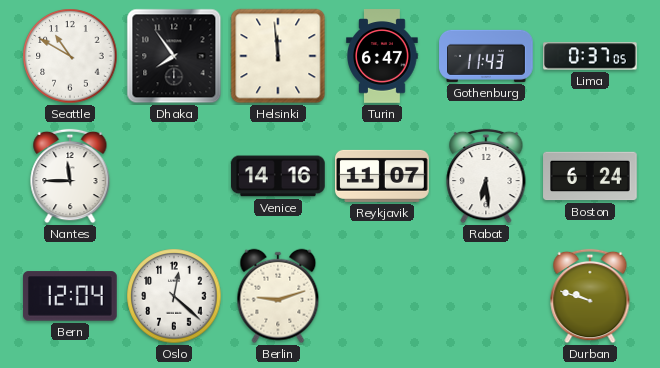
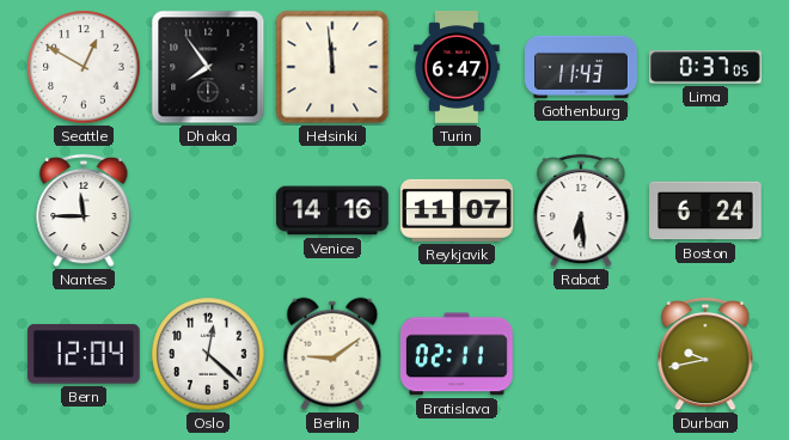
Seattle: 10:50 -> 12:50 (84, 67)
Berlin: 9:12 -> 9:09 (332, 354)
Bratislava: none -> 02:11 (458, 354)
Durban: 9:48 -> 9:43 (705, 354)
